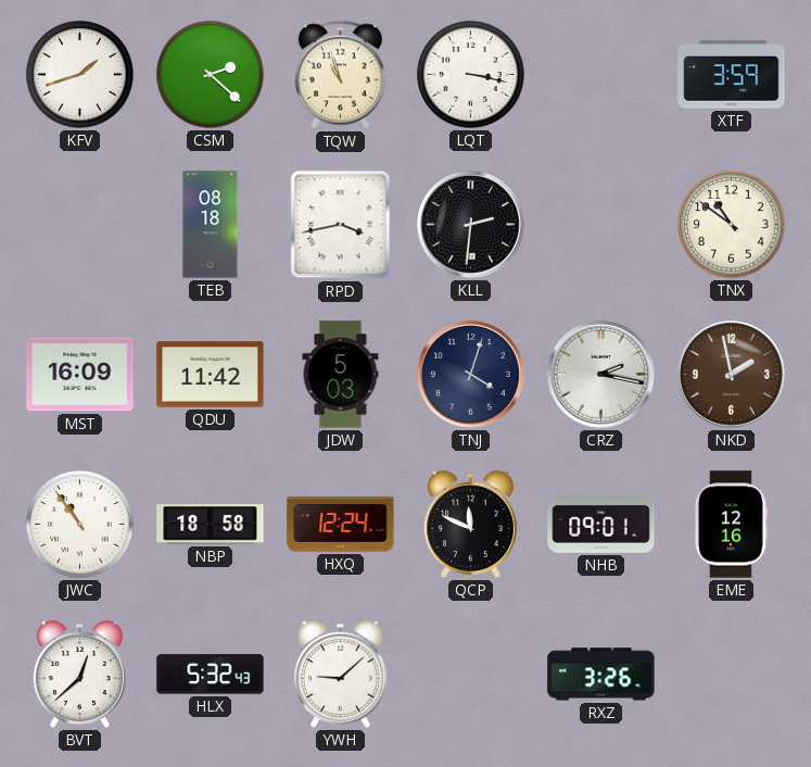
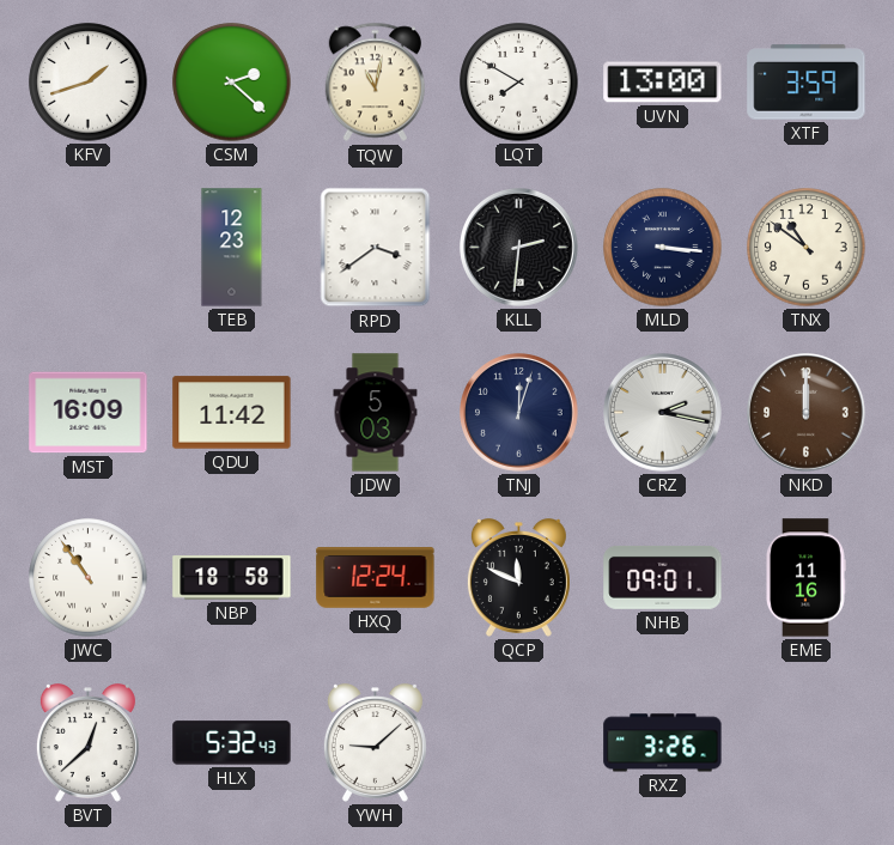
TQW: 10:57 -> 11:02 (375, 83)
LQT: 3:17 -> 7:50 (519, 83)
UVN: none -> 13:00 (663, 83)
TEB: 08:18 -> 12:23 (232, 248)
RPD: 3:43 -> 3:39 (376, 248)
MLD: none -> 3:16 (663, 248)
TNJ: 4:03 -> 12:03 (519, 413)
NKD: 1:58 -> 12:00 (807, 413)
EME: 12:16 -> 11:16 (805, 578)
